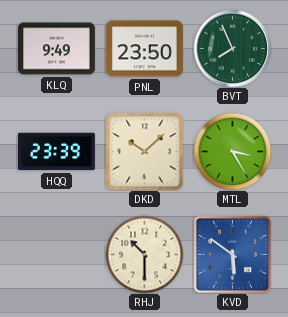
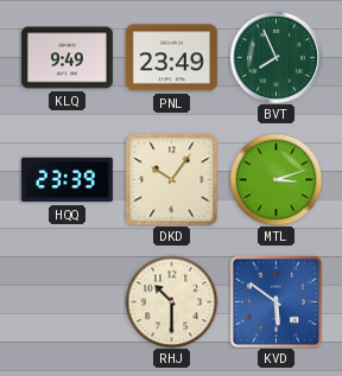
PNL: 23:50 -> 23:49 (171, 58)
DKD: 10:08 -> 10:06 (171, 179)
MTL: 3:25 -> 3:12 (275, 179)
